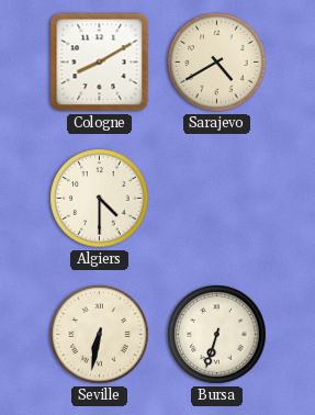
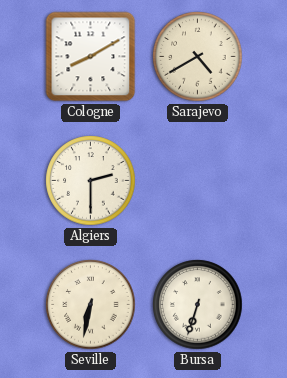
Algiers: 4:30 -> 2:30 (91, 181)
